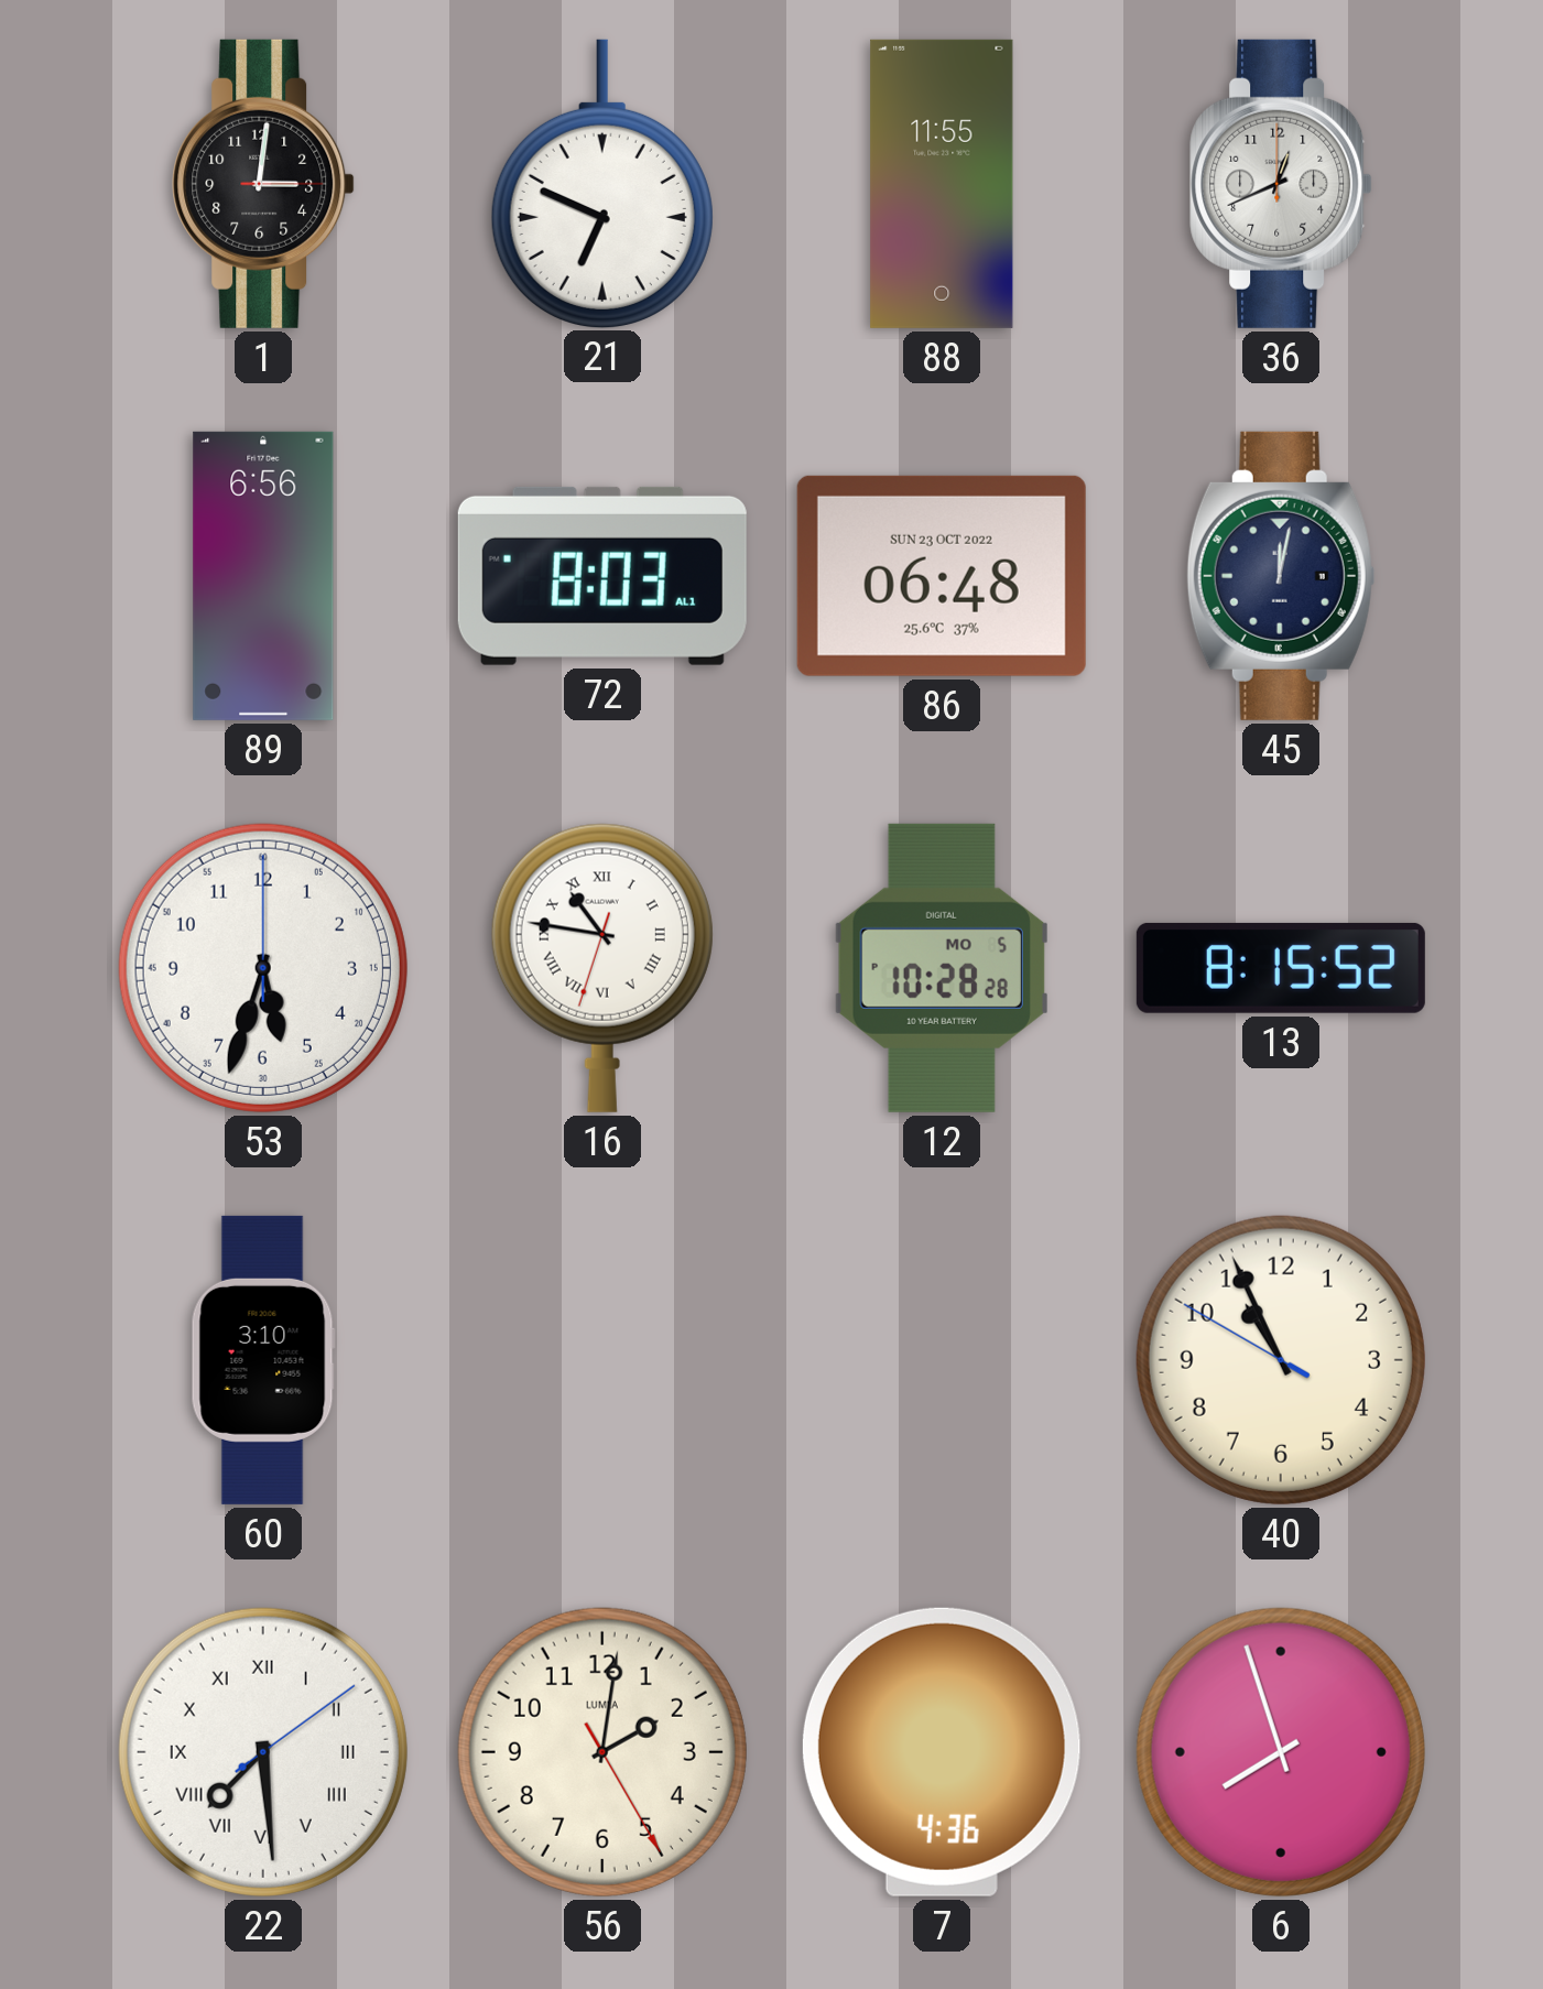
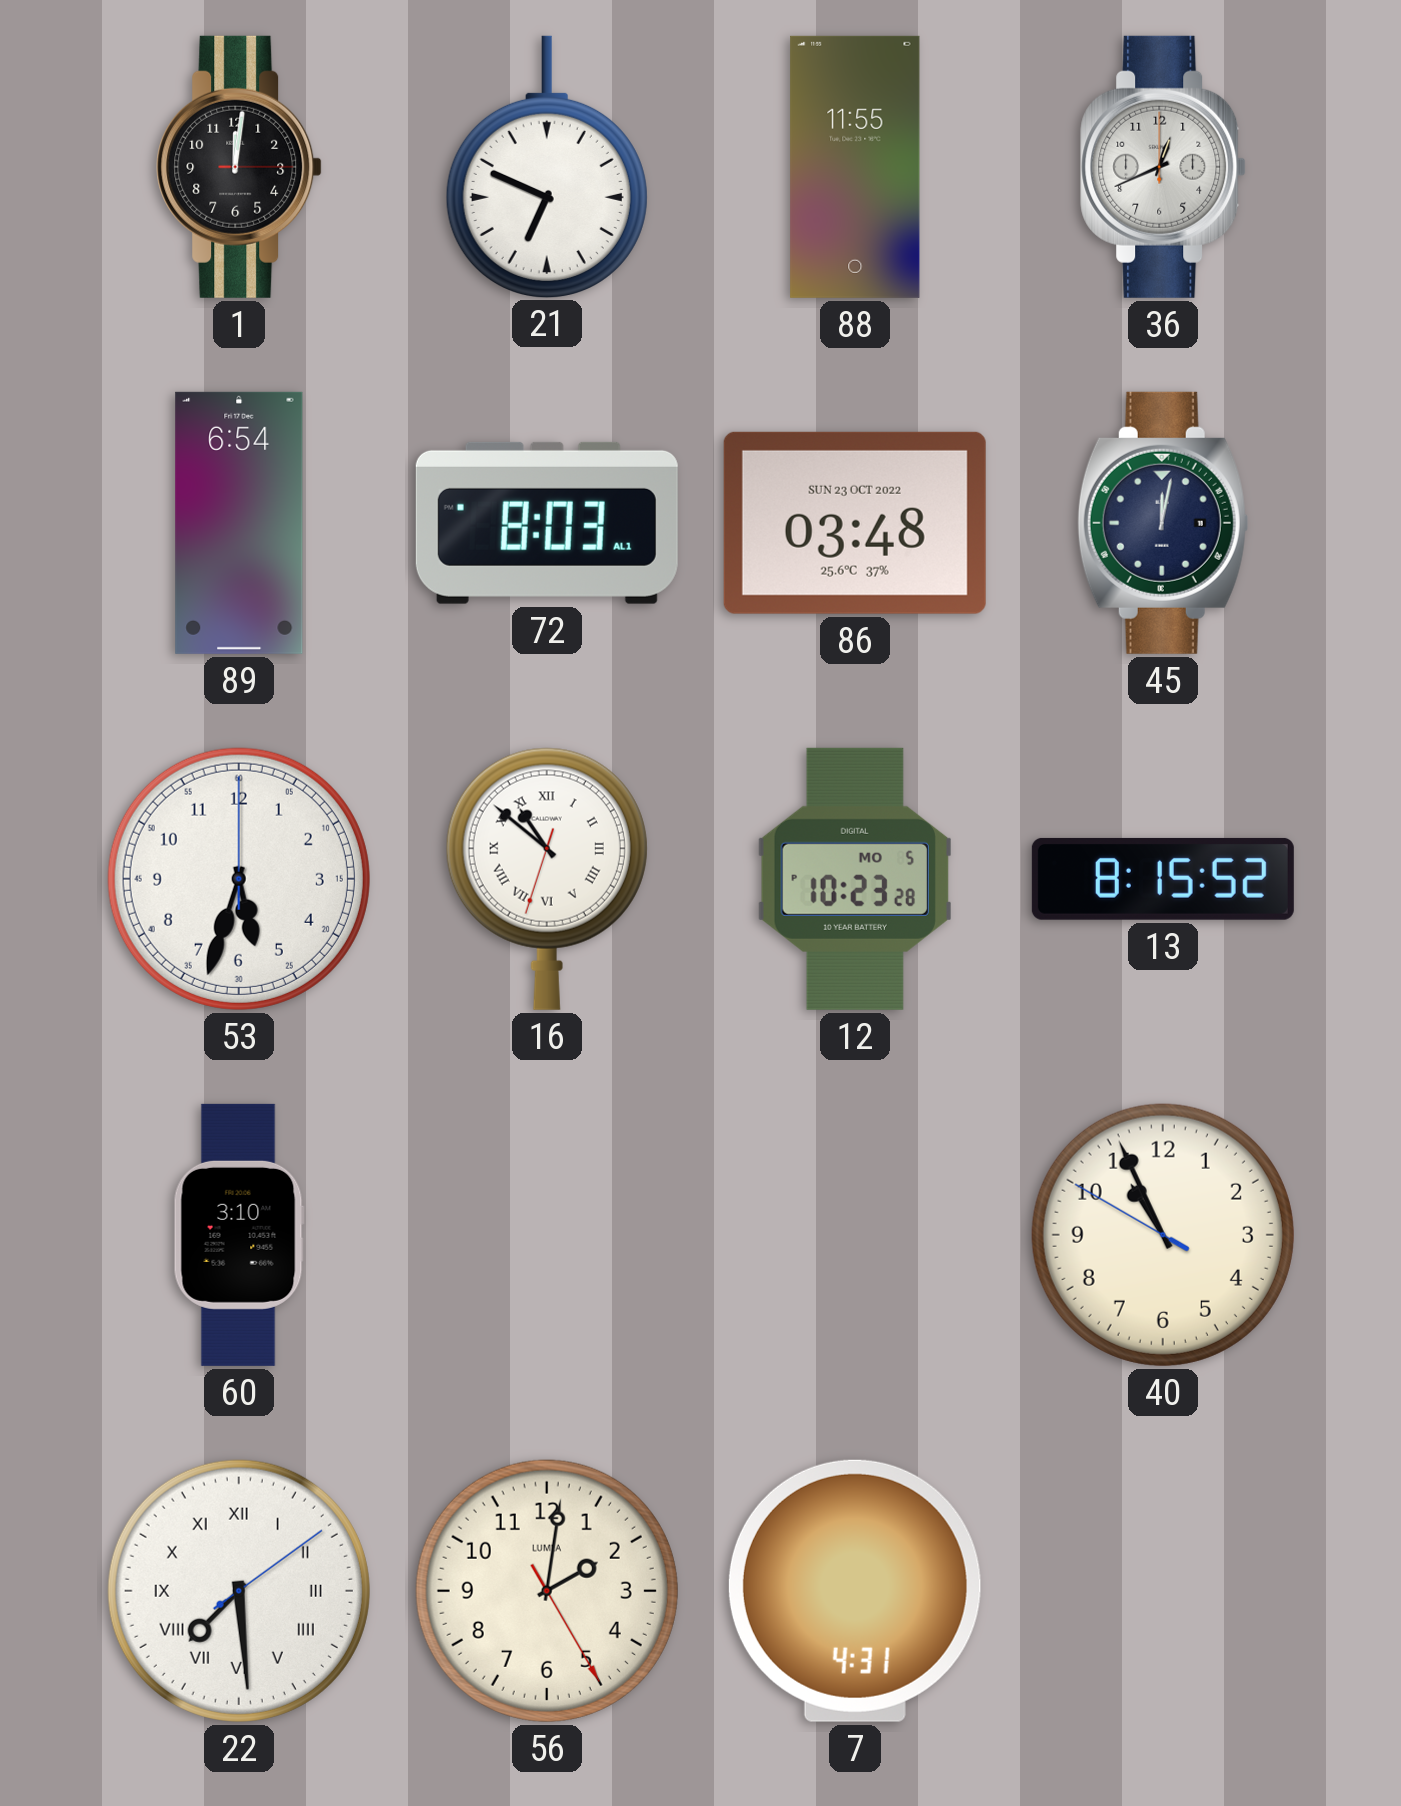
1: 3:01 -> 12:01 (239, 167)
89: 6:56 -> 6:54 (239, 523)
86: 06:48 -> 03:48 (855, 523)
16: 10:46 -> 10:51 (547, 879)
12: 10:28 -> 10:23 (855, 879)
7: 4:36 -> 4:31 (855, 1591)
6: 7:57 -> none (1281, 1752)
